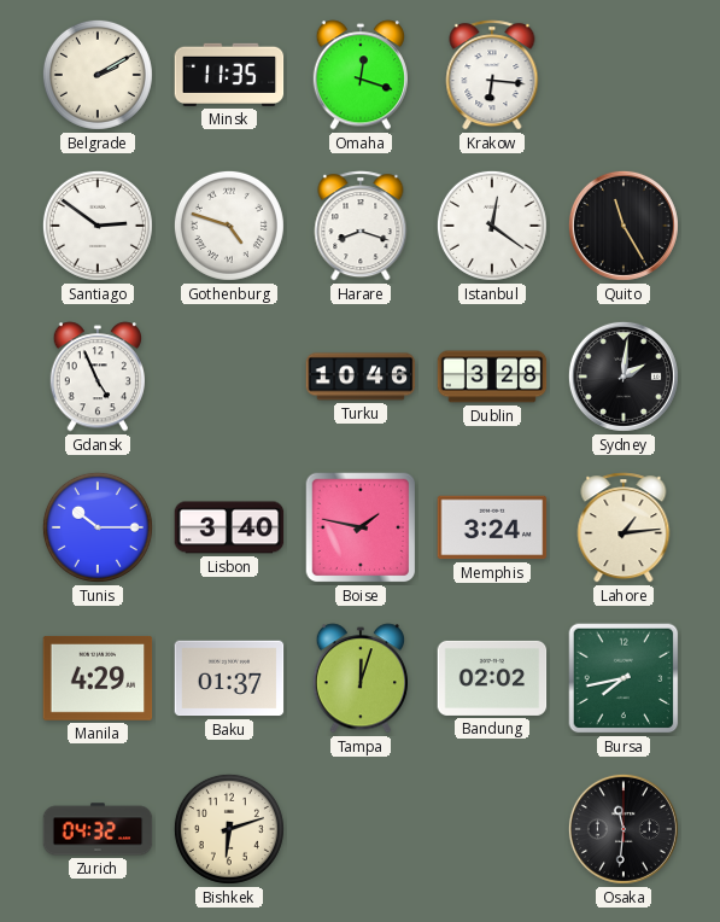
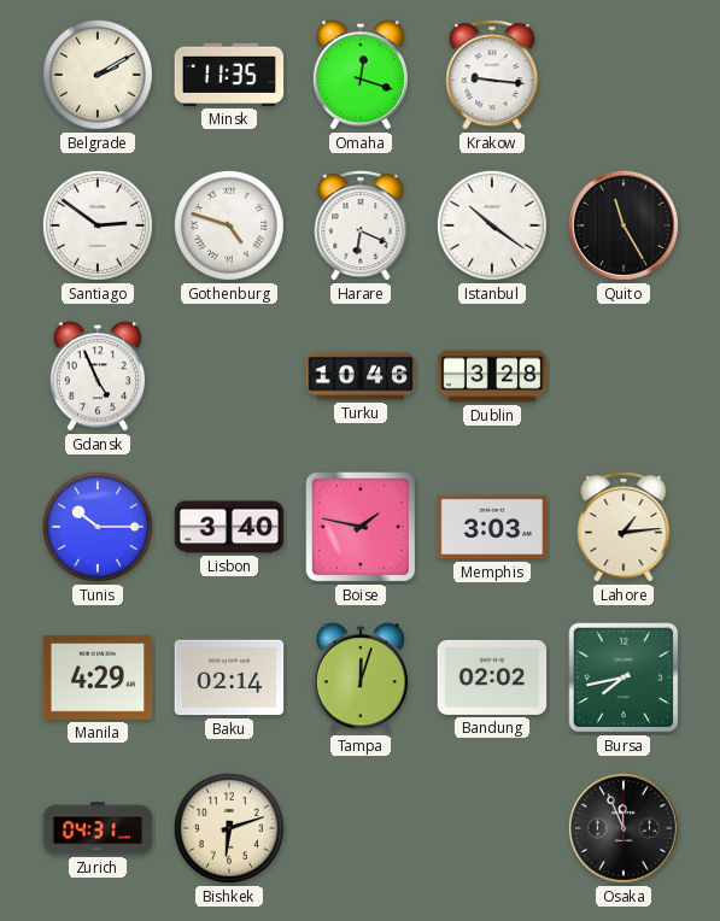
Krakow: 6:16 -> 9:16 (492, 75)
Harare: 8:18 -> 6:19 (361, 225)
Istanbul: 12:21 -> 10:21 (492, 225)
Sydney: 2:01 -> none (624, 377)
Memphis: 3:24 -> 3:03 (492, 527)
Baku: 01:37 -> 02:14 (229, 677)
Zurich: 04:32 -> 04:31 (98, 828)
Osaka: 11:31 -> 11:56 (624, 828)
